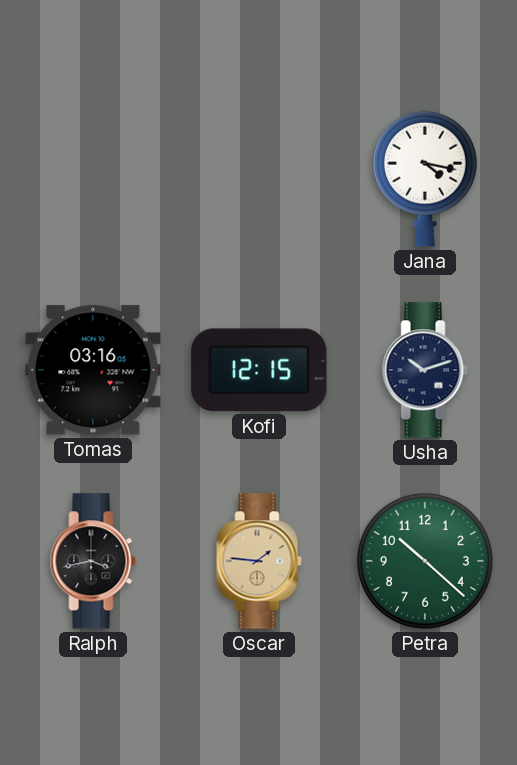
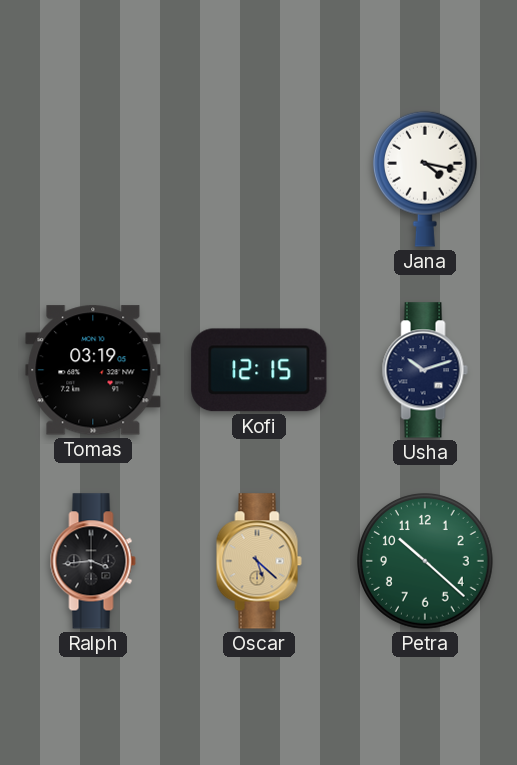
Tomas: 03:16 -> 03:19 (93, 370)
Ralph: 3:43 -> 3:44 (93, 561)
Oscar: 1:46 -> 5:22 (259, 561)
